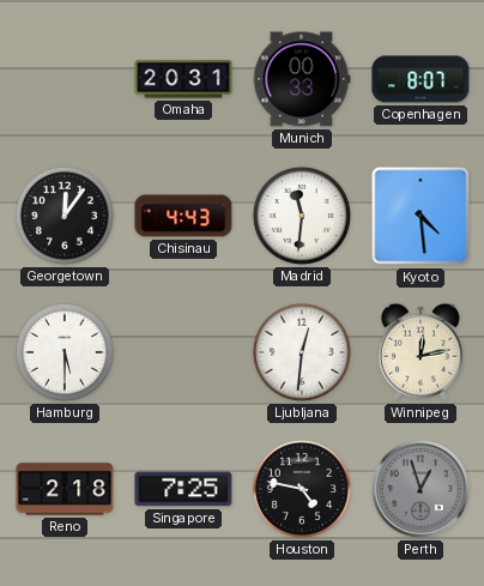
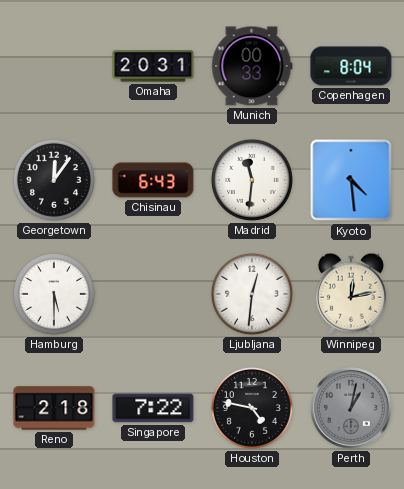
Copenhagen: 8:07 -> 8:04 (351, 66)
Chisinau: 4:43 -> 6:43 (153, 180)
Singapore: 7:25 -> 7:22 (153, 408)
Perth: 12:57 -> 1:02 (352, 409)
